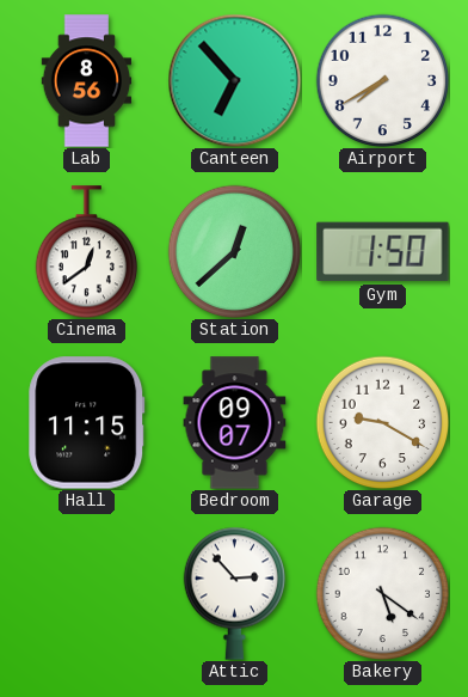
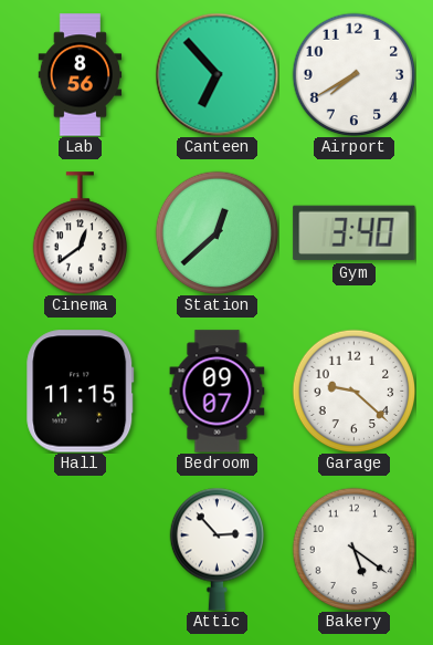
Gym: 1:50 -> 3:40 (355, 233)
Garage: 9:20 -> 9:22 (353, 391)
